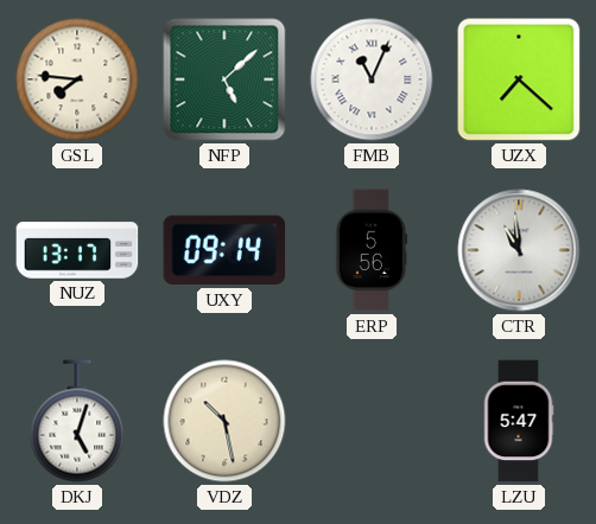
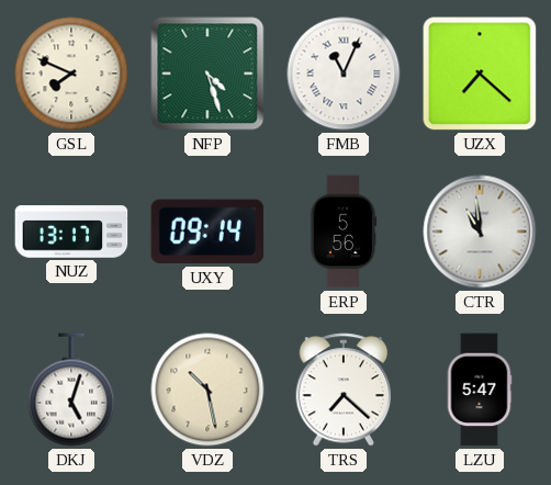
GSL: 7:46 -> 7:49 (71, 74)
NFP: 5:08 -> 4:27 (207, 74)
TRS: none -> 7:22 (344, 390)
